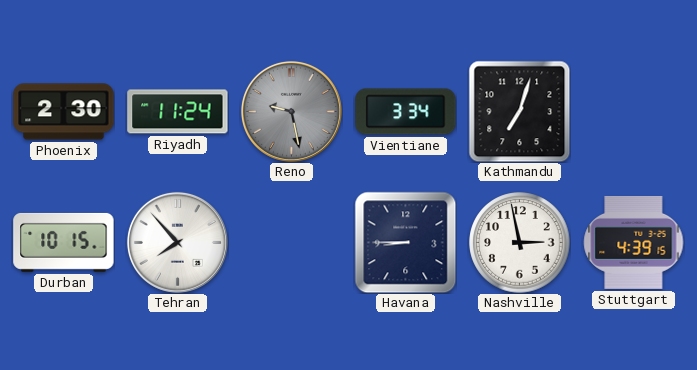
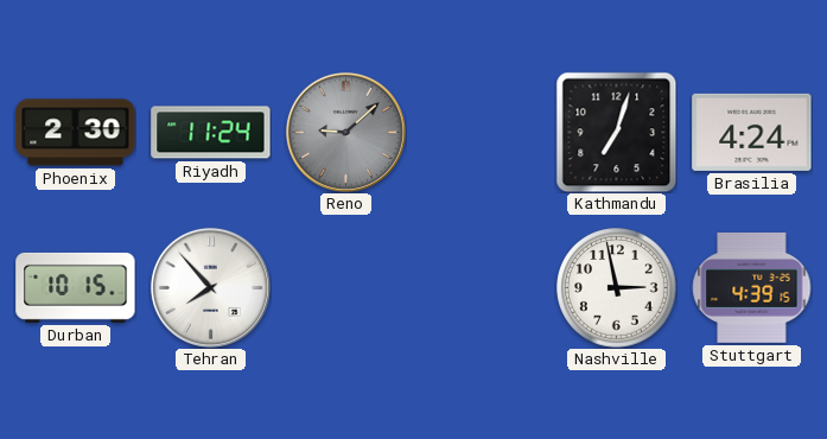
Reno: 9:28 -> 9:08 (345, 132)
Vientiane: 3:34 -> none (406, 112)
Brasilia: none -> 4:24 (752, 132)
Havana: 8:45 -> none (405, 242)
